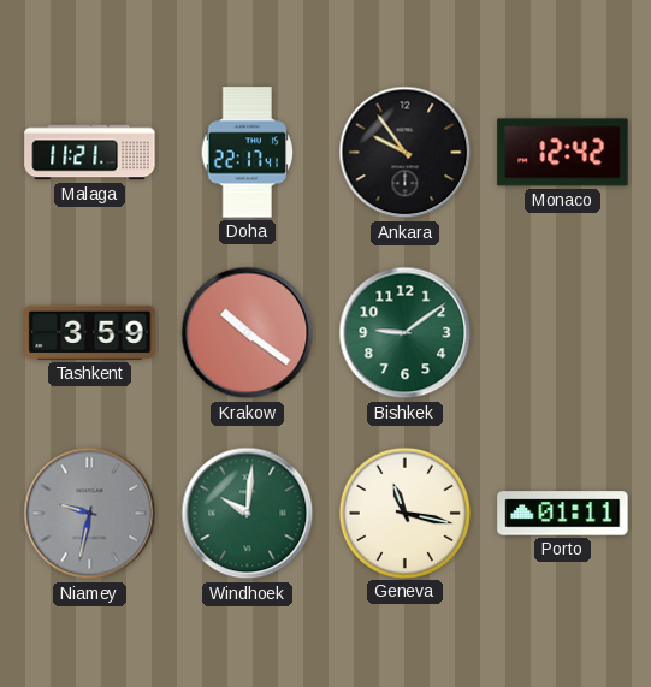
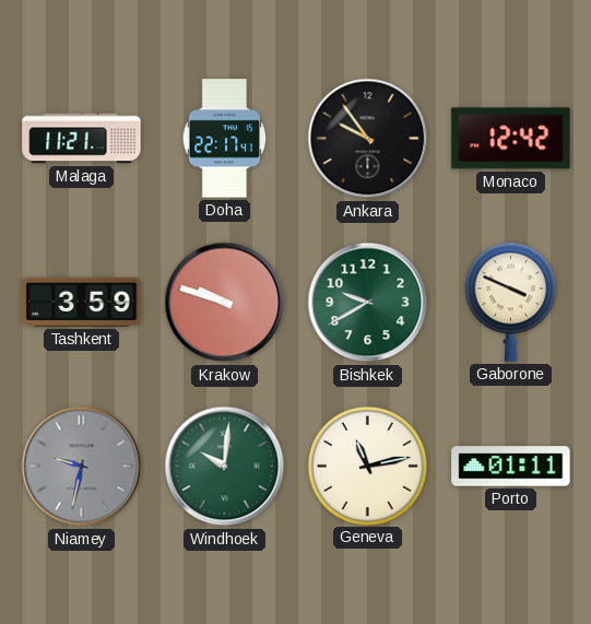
Krakow: 10:21 -> 9:48 (225, 303)
Bishkek: 9:09 -> 9:40 (368, 303)
Gaborone: none -> 3:49 (510, 302)
Geneva: 11:17 -> 11:13 (367, 466)
